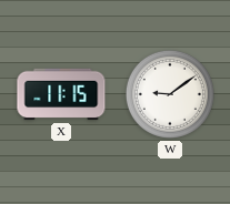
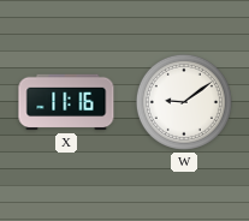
X: 11:15 -> 11:16 (66, 102)
